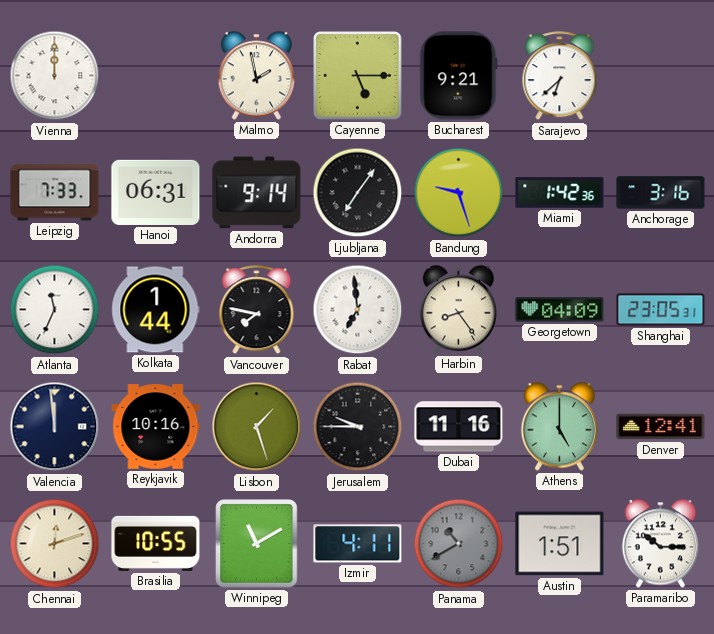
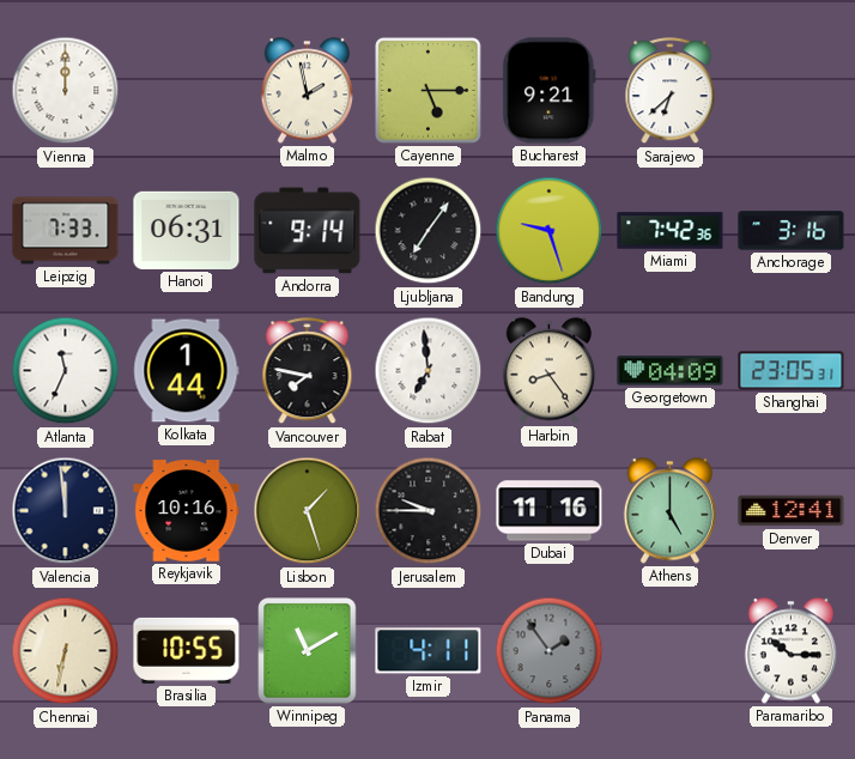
Miami: 1:42 -> 7:42 (671, 231)
Chennai: 12:12 -> 6:32 (66, 651)
Panama: 10:40 -> 1:54 (550, 651)
Austin: 1:51 -> none (560, 544)
